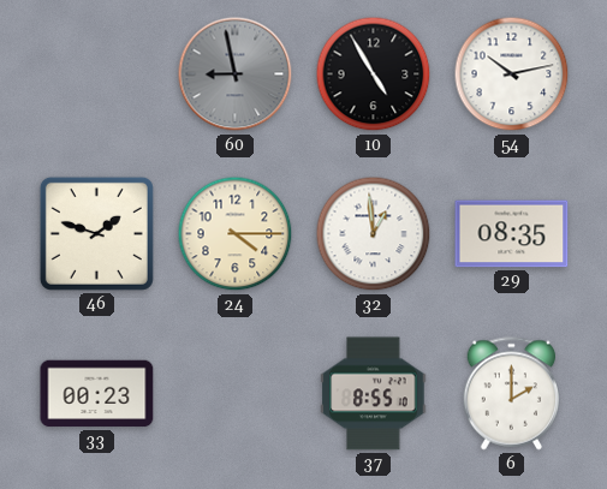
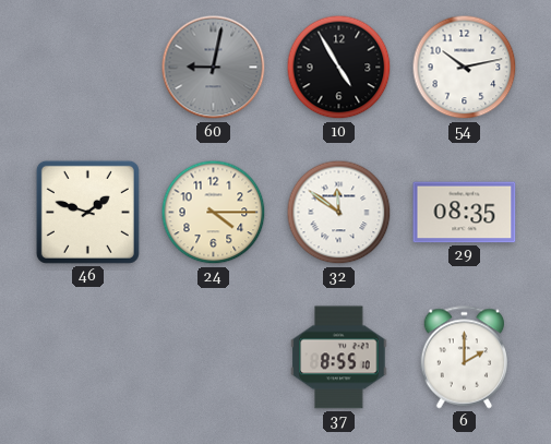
60: 8:58 -> 9:02 (214, 68)
32: 12:59 -> 11:51 (339, 213)
33: 00:23 -> none (97, 394)
